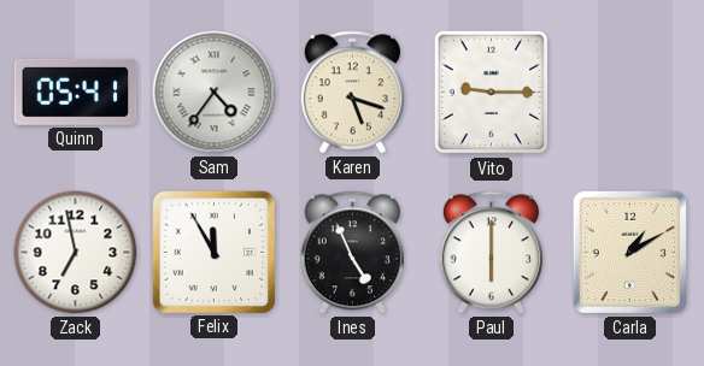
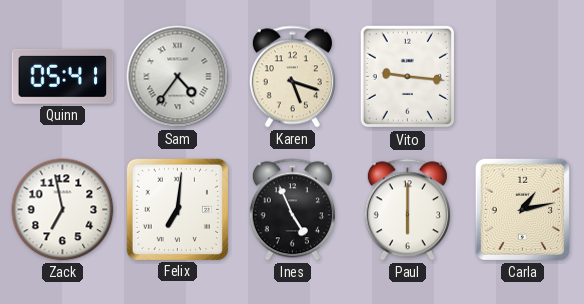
Vito: 9:15 -> 9:16 (408, 77)
Felix: 11:55 -> 7:01 (177, 209)
Carla: 1:10 -> 1:13 (522, 209)
